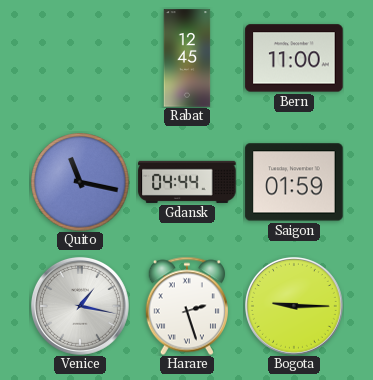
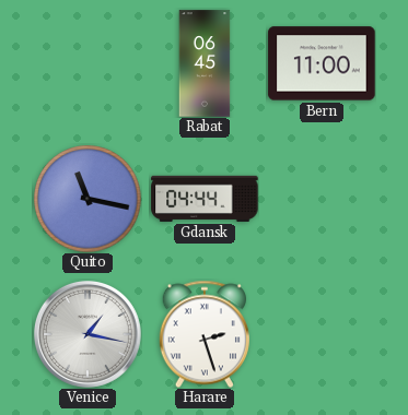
Rabat: 12:45 -> 06:45 (205, 63)
Saigon: 01:59 -> none (294, 182)
Bogota: 9:15 -> none (294, 306)
